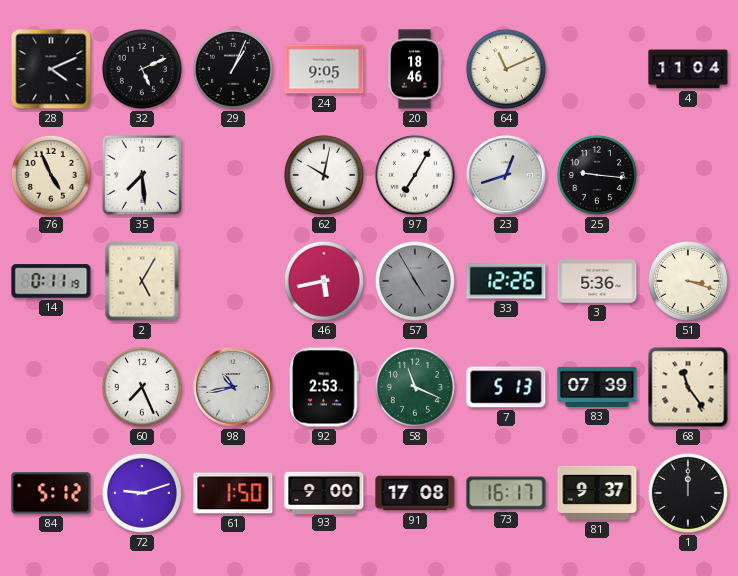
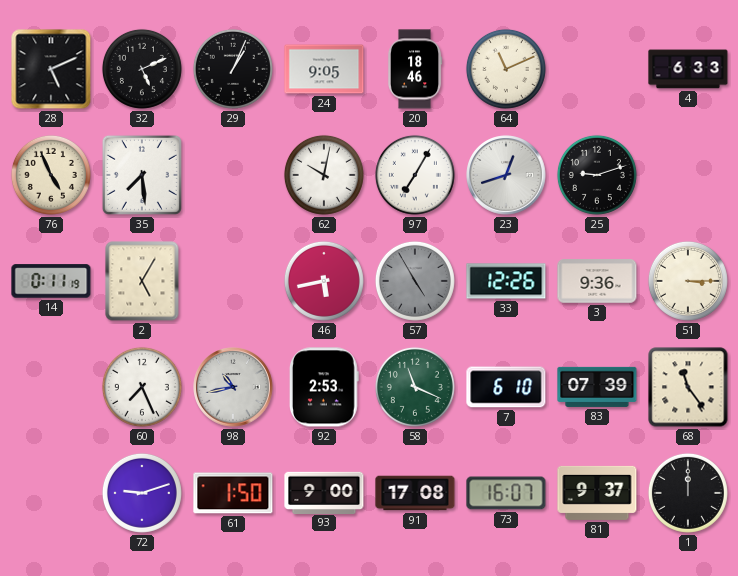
28: 4:11 -> 5:11 (51, 69)
4: 11:04 -> 6:33 (688, 69)
25: 9:16 -> 9:12 (597, 175)
3: 5:36 -> 9:36 (597, 281)
51: 3:18 -> 3:15 (688, 281)
7: 5:13 -> 6:10 (506, 387)
84: 5:12 -> none (51, 493)
73: 16:17 -> 16:07 (506, 493)
